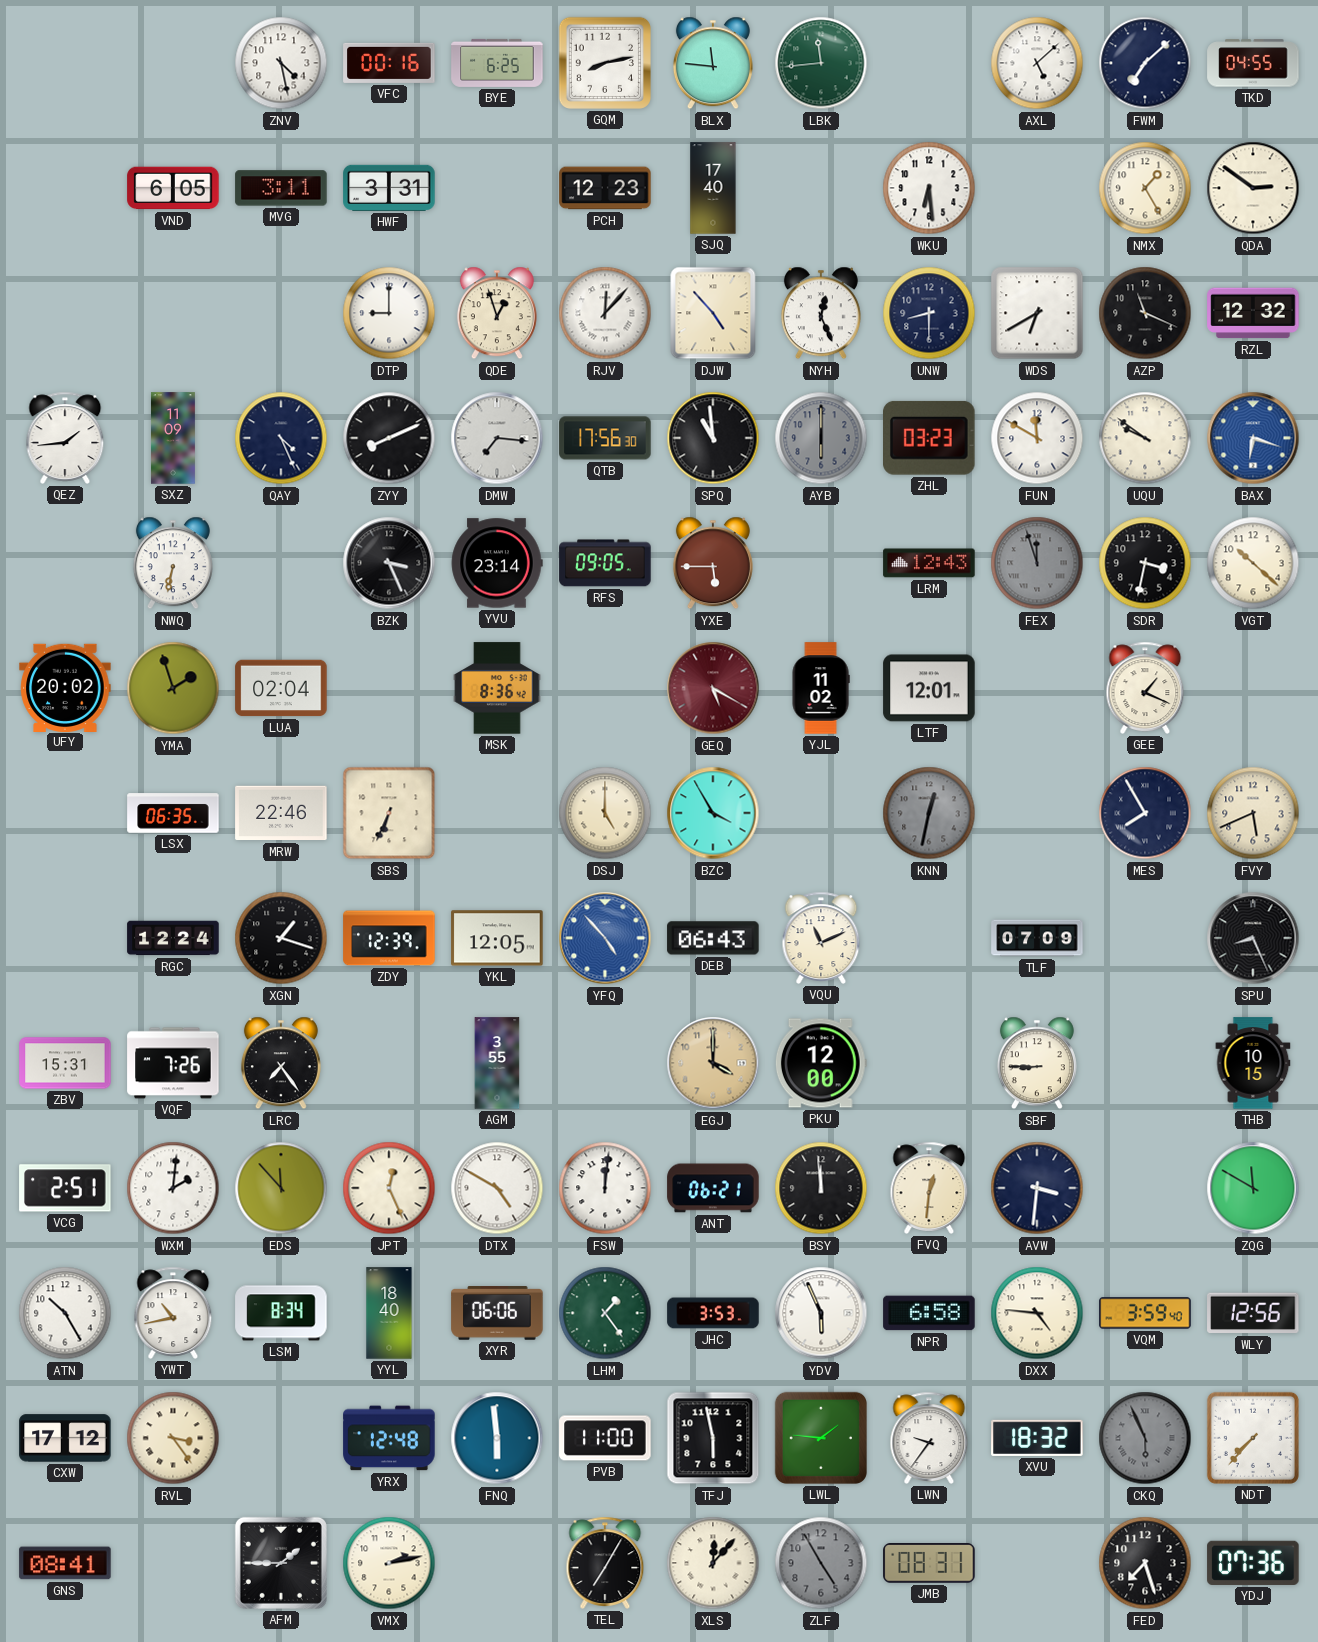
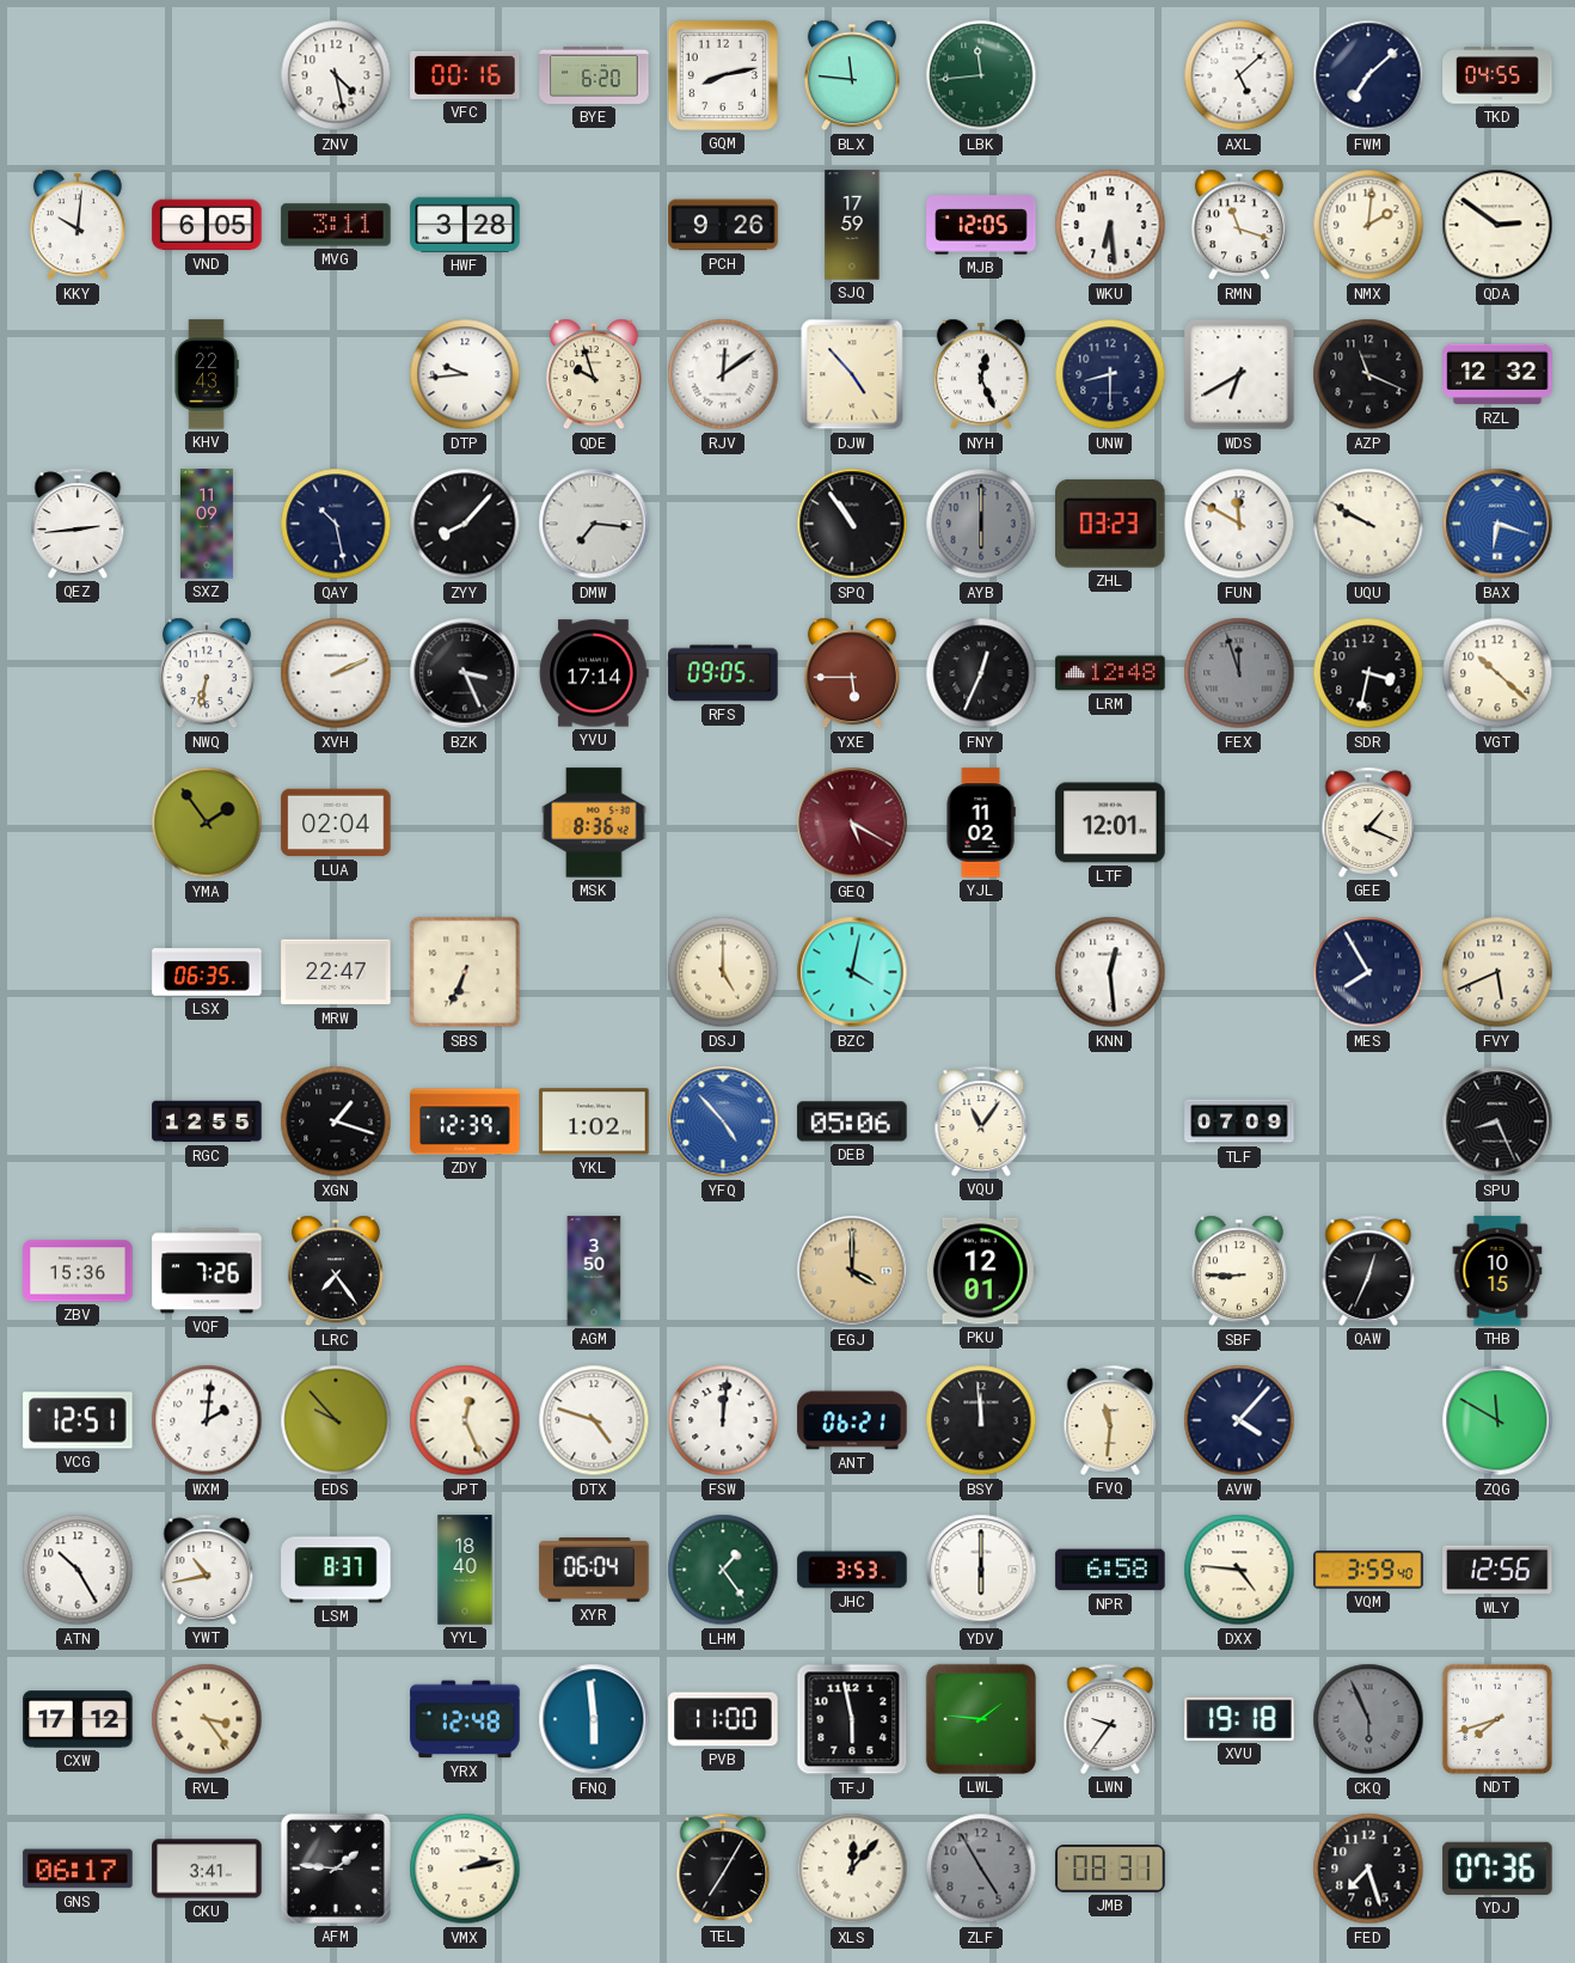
BYE: 6:25 -> 6:20 (594, 75)
KKY: none -> 10:01 (78, 225)
HWF: 3:31 -> 3:28 (465, 225)
PCH: 12:23 -> 9:26 (723, 225)
SJQ: 17:40 -> 17:59 (852, 225)
MJB: none -> 12:05 (981, 225)
RMN: none -> 11:18 (1239, 225)
NMX: 1:25 -> 2:01 (1368, 225)
KHV: none -> 22:43 (207, 374)
DTP: 9:00 -> 9:44 (465, 374)
QDE: 12:57 -> 9:57 (594, 374)
RJV: 12:07 -> 12:09 (723, 374)
QEZ: 1:44 -> 2:44 (78, 524)
QAY: 4:26 -> 10:28 (336, 524)
ZYY: 8:11 -> 8:07 (465, 524)
QTB: 17:56 -> none (605, 438)
SPQ: 10:59 -> 10:54 (852, 524)
UQU: 9:51 -> 9:50 (1368, 524)
XVH: none -> 2:11 (336, 673)
YVU: 23:14 -> 17:14 (594, 673)
FNY: none -> 12:34 (981, 673)
LRM: 12:43 -> 12:48 (1110, 673)
UFY: 20:02 -> none (65, 687)
YMA: 1:57 -> 1:54 (207, 822)
MRW: 22:46 -> 22:47 (336, 972)
BZC: 3:55 -> 4:02 (852, 972)
KNN: 12:32 -> 12:29 (1110, 972)
KNN dial: grey -> white (1110, 972)
RGC: 12:24 -> 12:55 (207, 1121)
YKL: 12:05 -> 1:02 (594, 1121)
DEB: 06:43 -> 05:06 (852, 1121)
VQU: 11:11 -> 11:06 (981, 1121)
ZBV: 15:31 -> 15:36 (78, 1271)
AGM: 3:55 -> 3:50 (594, 1271)
PKU: 12:00 -> 12:01 (981, 1271)
QAW: none -> 12:34 (1368, 1271)
VCG: 2:51 -> 12:51 (78, 1420)
EDS: 11:53 -> 9:53 (336, 1420)
DTX: 4:50 -> 4:48 (594, 1420)
FVQ: 12:31 -> 11:31 (1110, 1420)
AVW: 3:31 -> 4:07 (1239, 1420)
LSM: 8:34 -> 8:37 (336, 1570)
XYR: 06:06 -> 06:04 (594, 1570)
YDV: 5:56 -> 6:00 (981, 1570)
XVU: 18:32 -> 19:18 (1239, 1719)
NDT: 7:37 -> 7:42 (1497, 1719)
GNS: 08:41 -> 06:17 (78, 1869)
CKU: none -> 3:41 (207, 1869)
AFM: 1:45 -> 1:46 (336, 1869)
